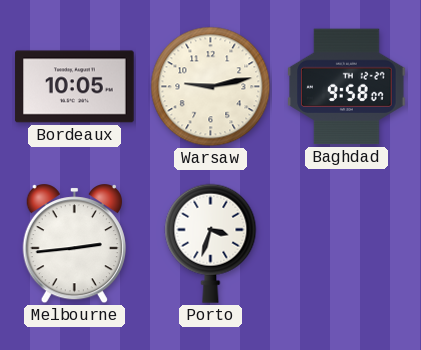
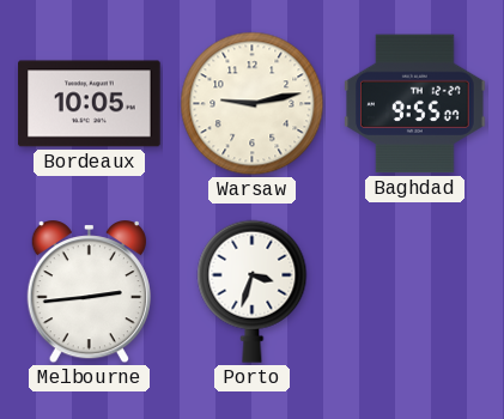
Baghdad: 9:58 -> 9:55 (415, 104)
